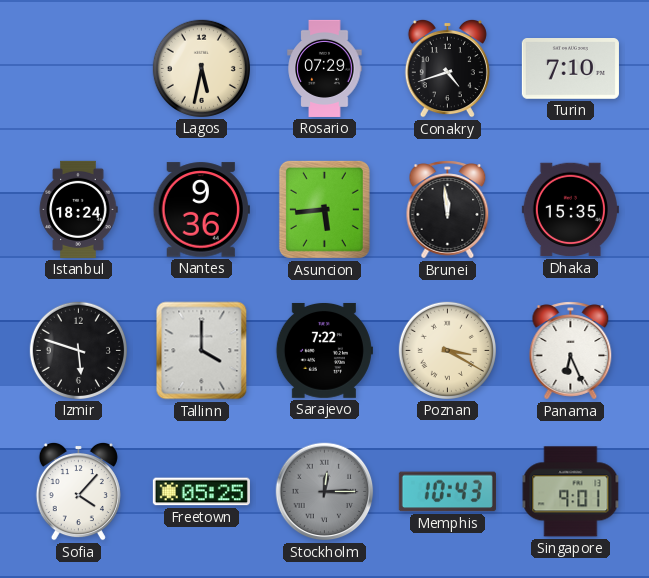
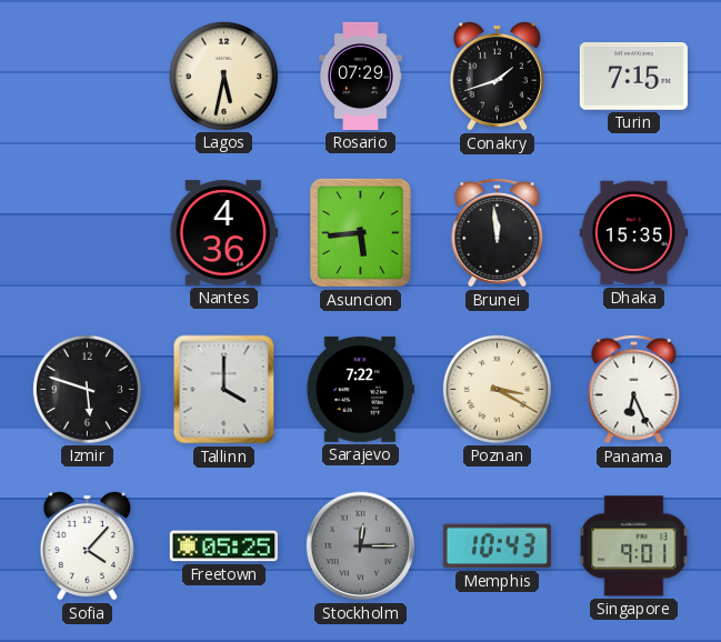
Conakry: 4:42 -> 1:42 (497, 76)
Turin: 7:10 -> 7:15 (633, 77)
Istanbul: 18:24 -> none (78, 209)
Nantes: 9:36 -> 4:36 (223, 233)
